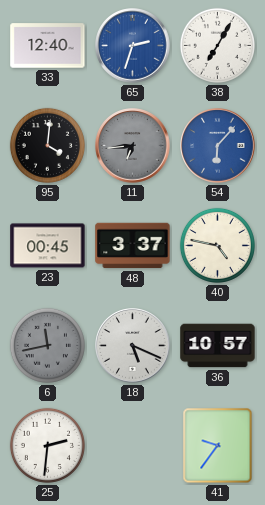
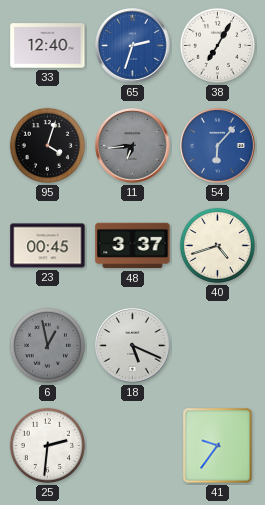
95: 4:01 -> 4:03 (47, 145)
40: 4:47 -> 4:42 (217, 245)
6: 11:43 -> 12:58 (47, 345)
36: 10:57 -> none (218, 346)
